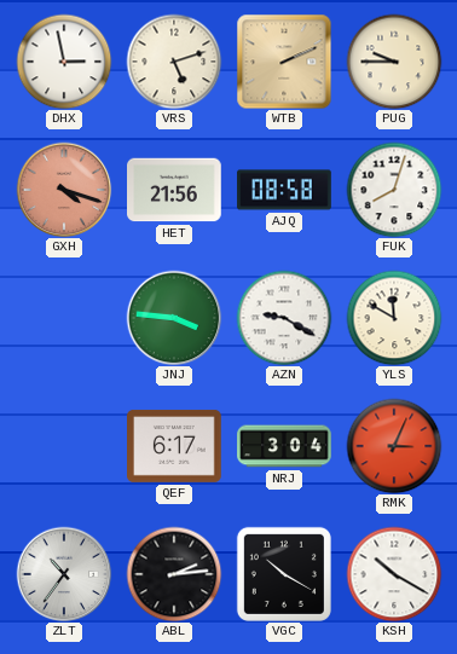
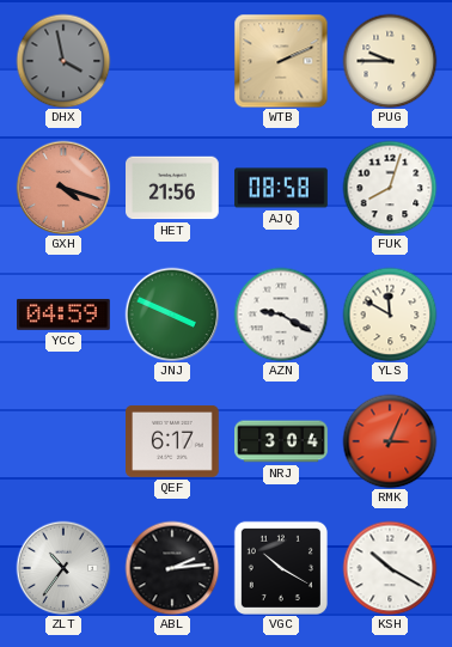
DHX: 2:58 -> 3:58 (63, 61)
DHX dial: white -> grey (63, 61)
VRS: 5:12 -> none (174, 62)
YCC: none -> 04:59 (65, 315)
JNJ: 3:46 -> 3:49 (172, 315)
